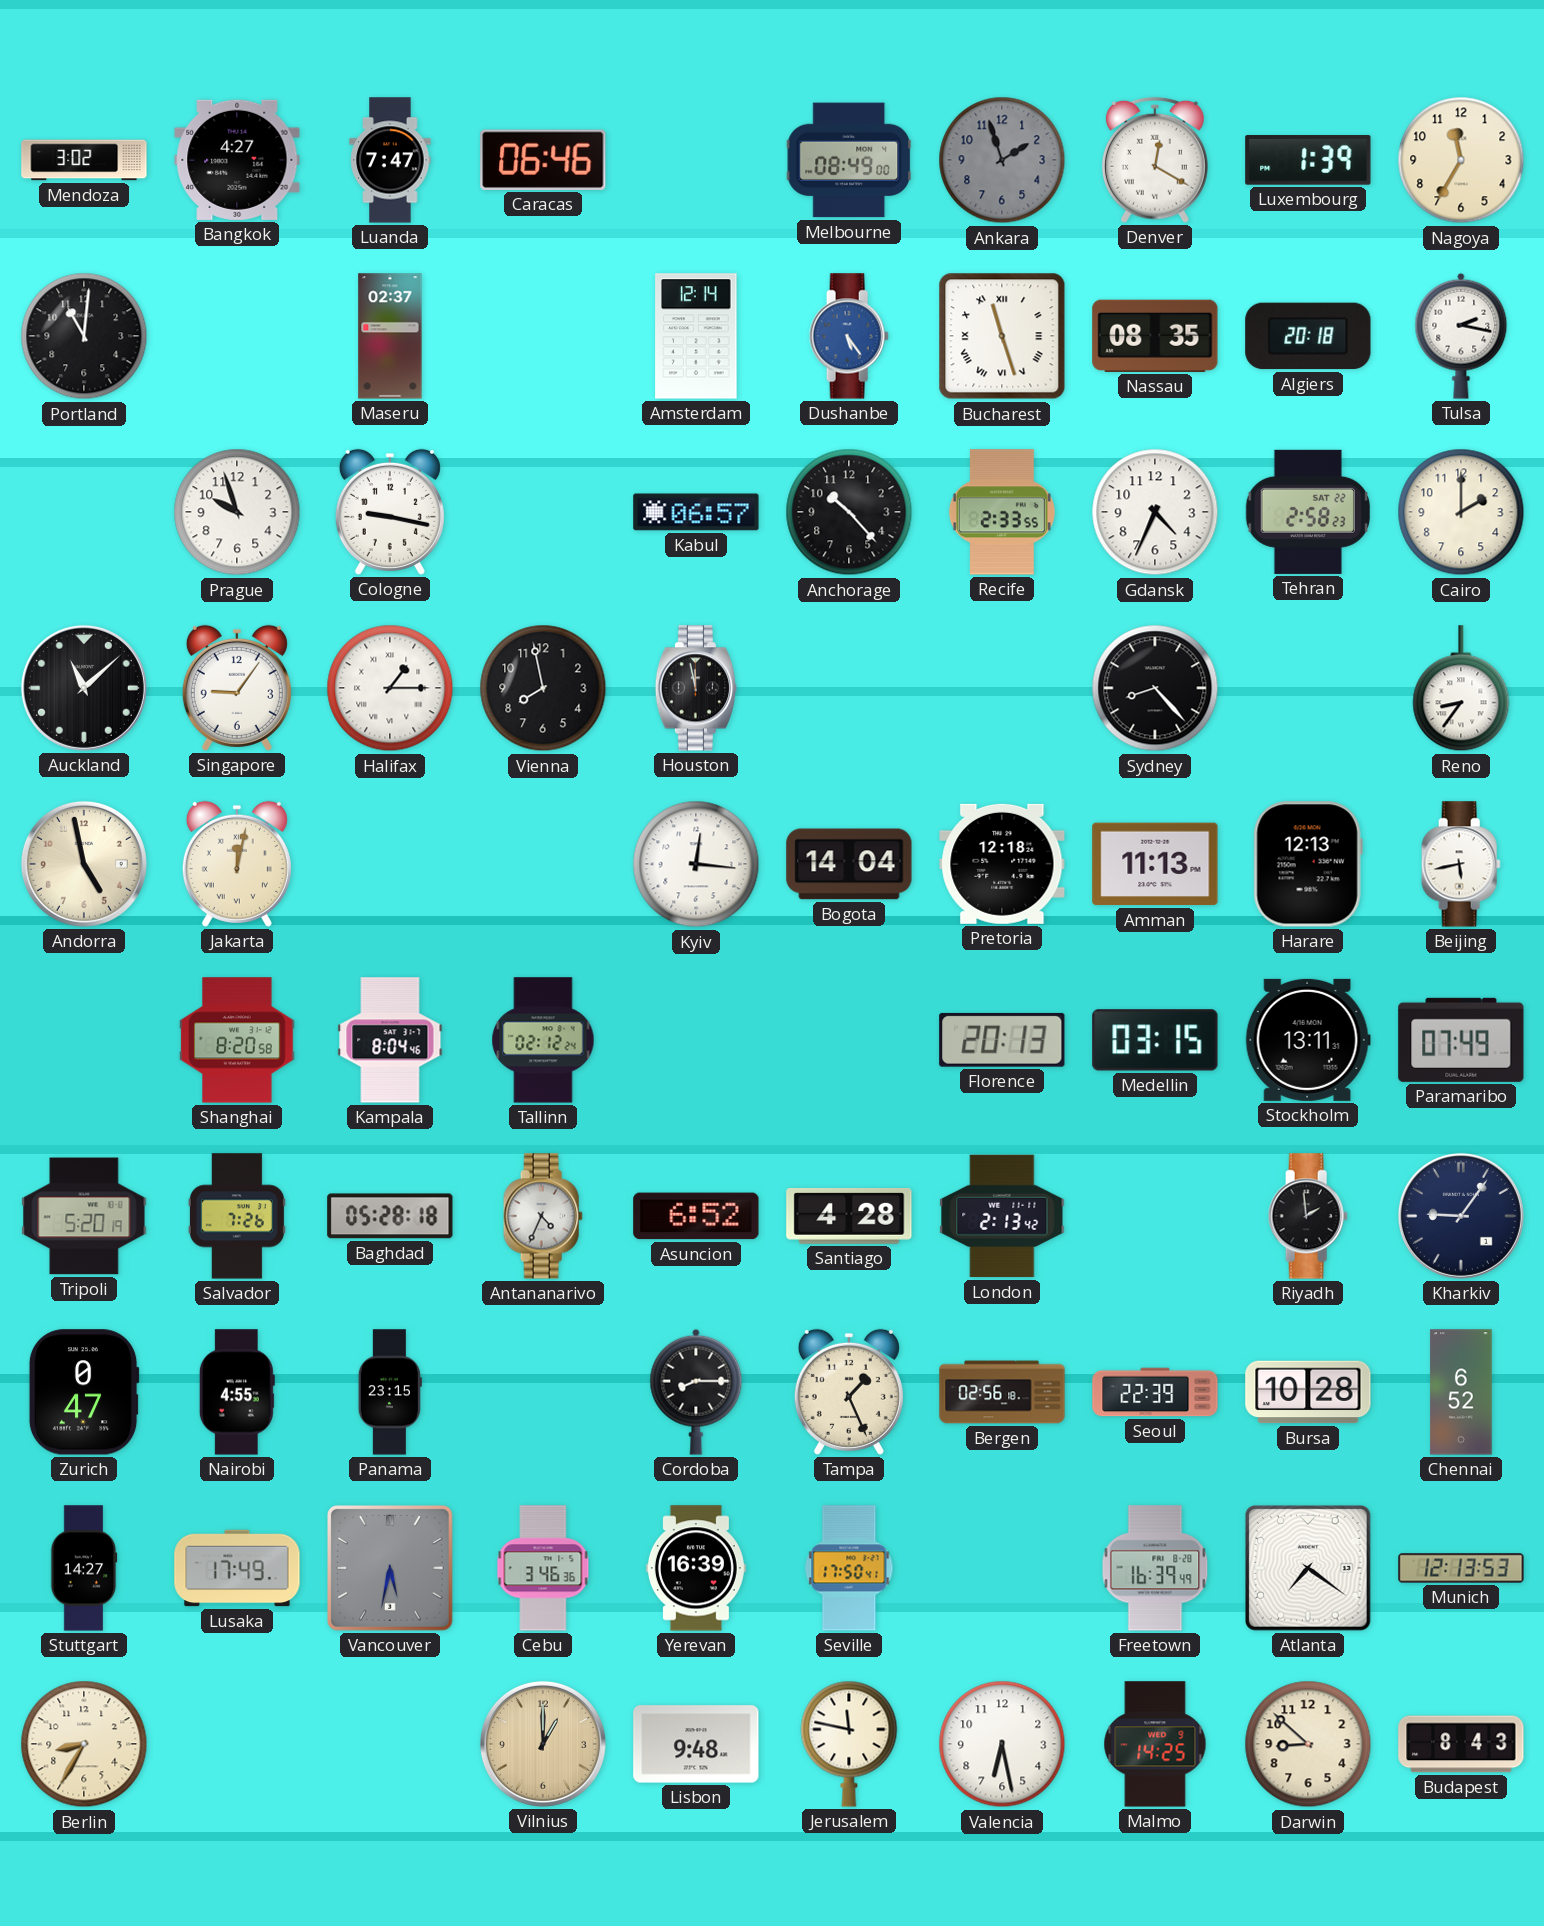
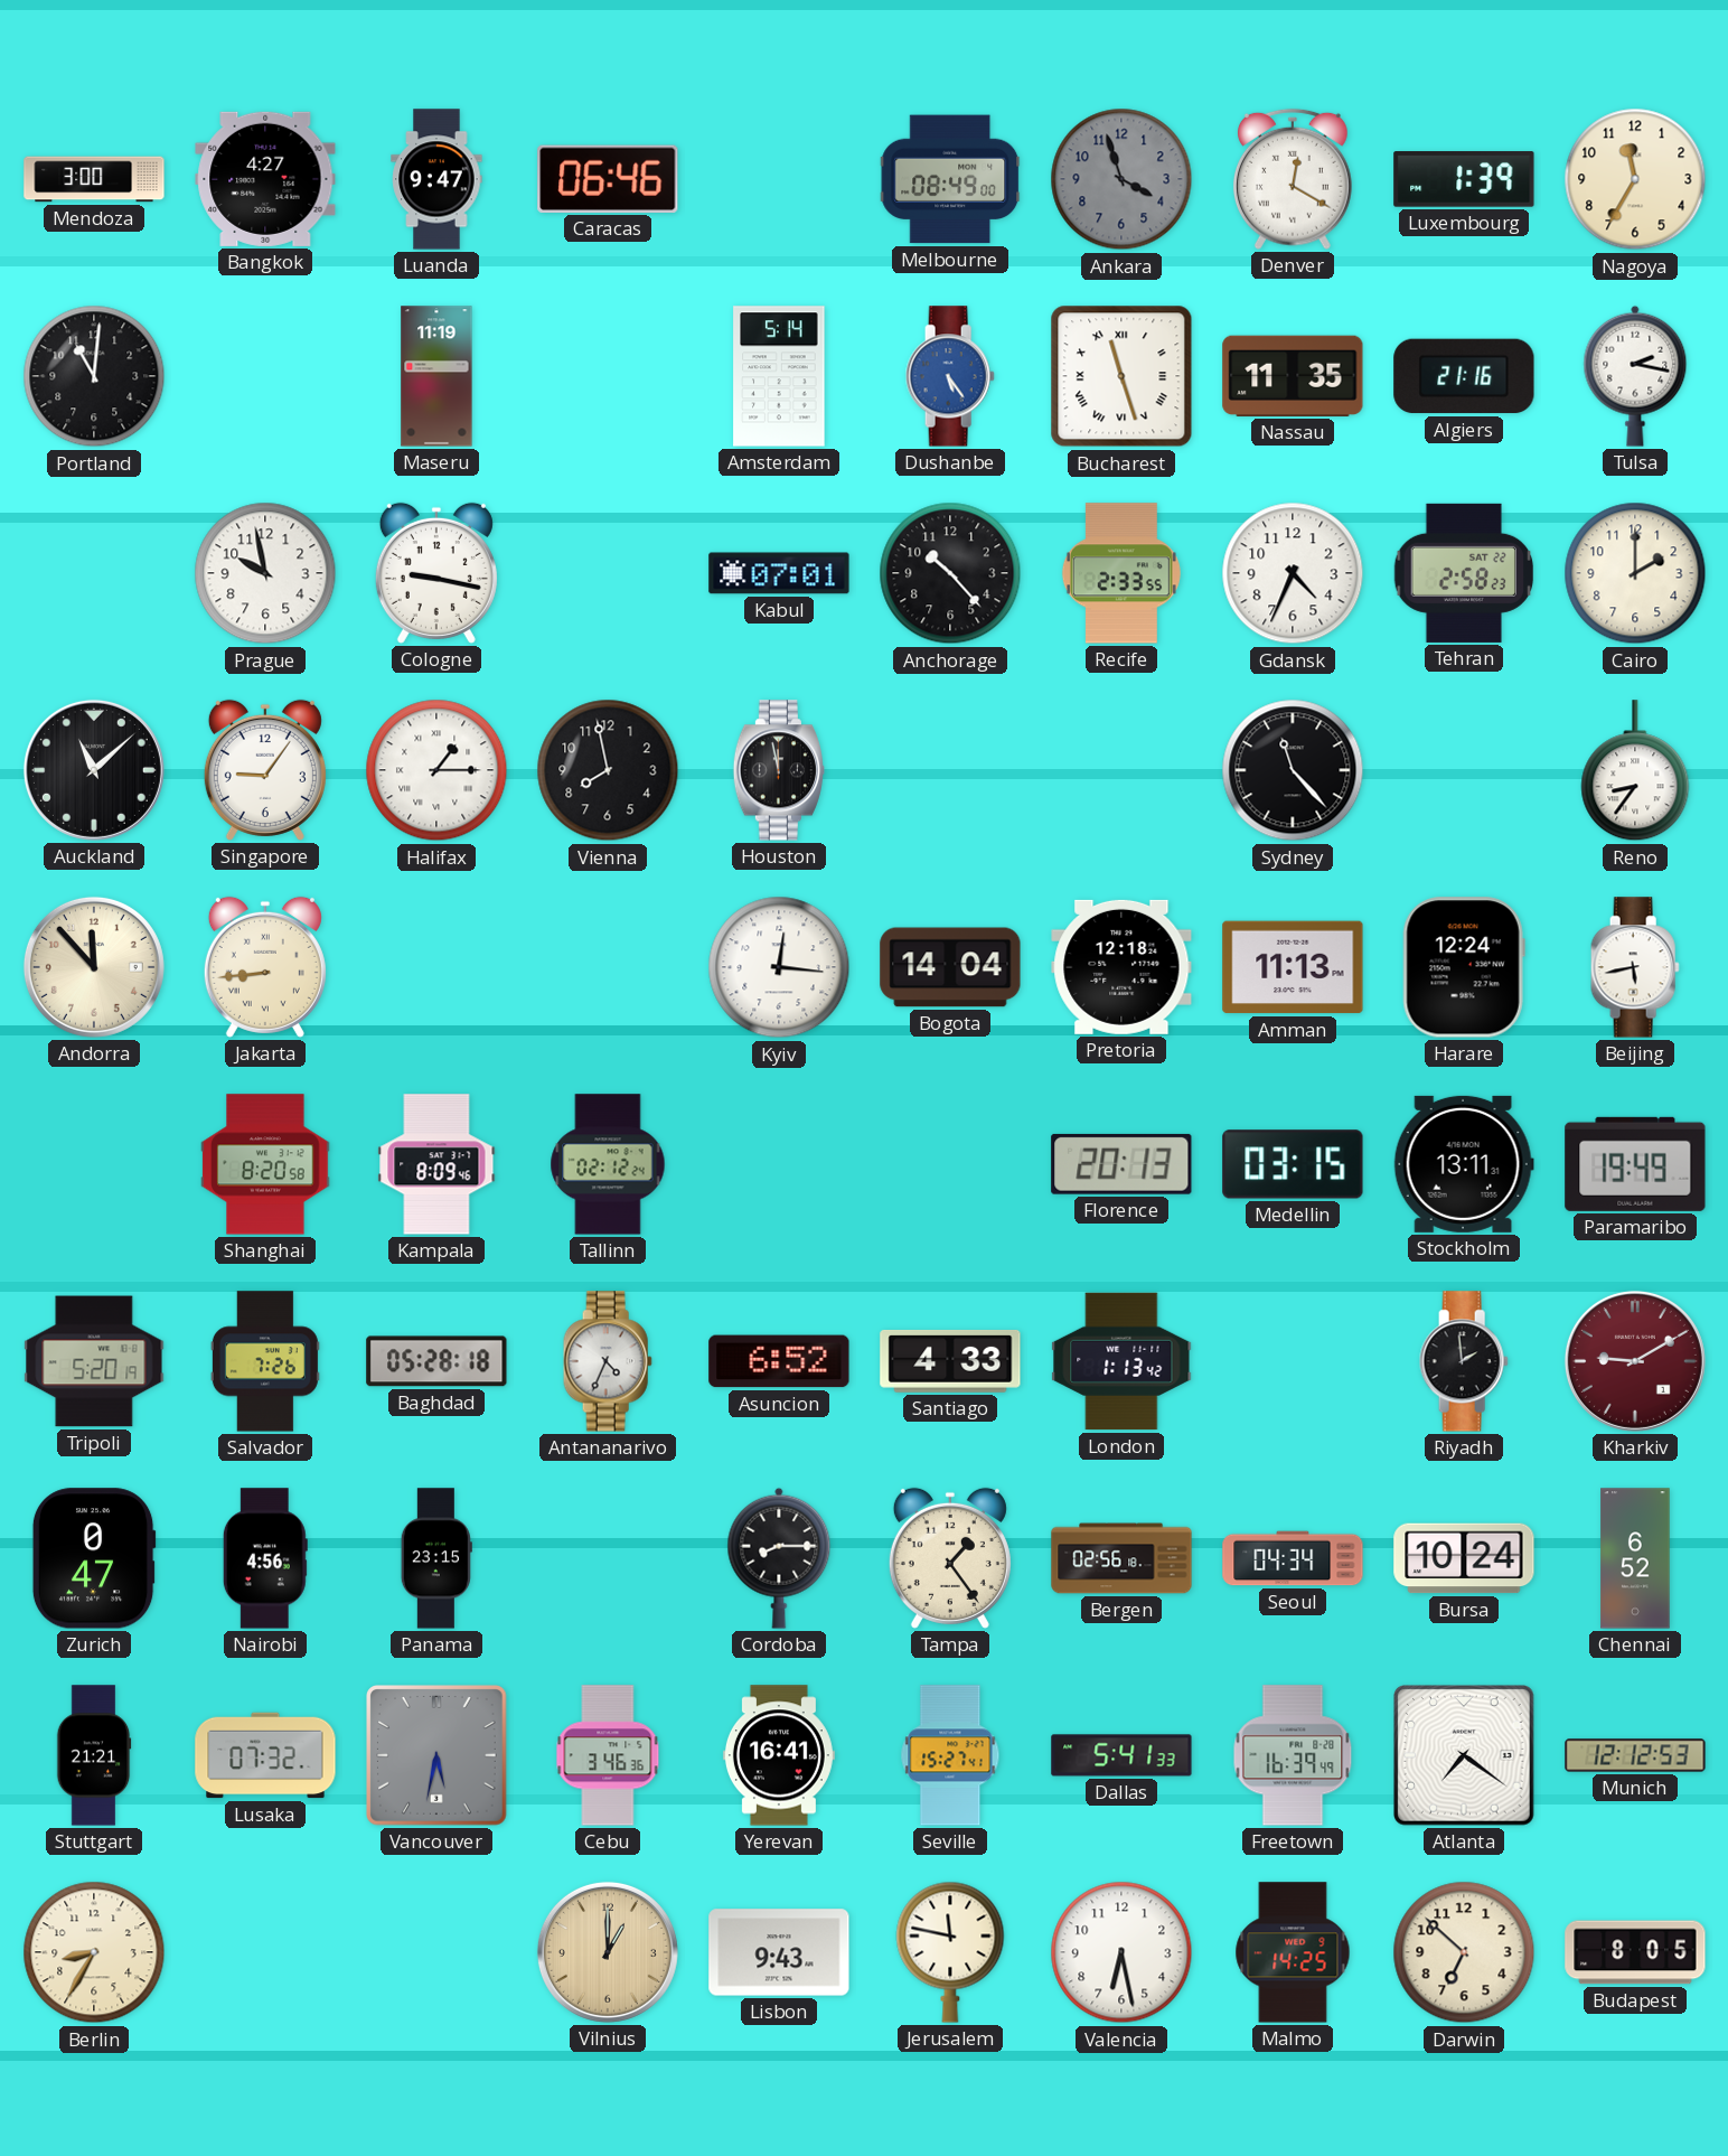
Mendoza: 3:02 -> 3:00 (94, 179)
Luanda: 7:47 -> 9:47 (436, 179)
Ankara: 1:57 -> 3:57 (1121, 179)
Maseru: 02:37 -> 11:19 (436, 376)
Amsterdam: 12:14 -> 5:14 (779, 376)
Nassau: 08:35 -> 11:35 (1293, 376)
Algiers: 20:18 -> 21:16 (1464, 376)
Prague: 9:57 -> 9:58 (265, 573)
Kabul: 06:57 -> 07:01 (779, 573)
Sydney: 8:23 -> 11:23 (1293, 770)
Andorra: 4:58 -> 11:53 (94, 967)
Jakarta: 12:02 -> 8:44 (265, 967)
Harare: 12:13 -> 12:24 (1464, 967)
Kampala: 8:04 -> 8:09 (436, 1164)
Paramaribo: 07:49 -> 19:49 (1635, 1164)
Santiago: 4:28 -> 4:33 (950, 1361)
London: 2:13 -> 1:13 (1121, 1361)
Kharkiv: 9:06 -> 9:10 (1635, 1361)
Kharkiv dial: navy -> burgundy (1635, 1361)
Nairobi: 4:55 -> 4:56 (265, 1558)
Tampa: 1:26 -> 1:24 (950, 1558)
Seoul: 22:39 -> 04:34 (1293, 1558)
Bursa: 10:28 -> 10:24 (1464, 1558)
Stuttgart: 14:27 -> 21:21 (94, 1755)
Lusaka: 17:49 -> 07:32 (265, 1755)
Yerevan: 16:39 -> 16:41 (779, 1755)
Seville: 17:50 -> 15:27 (950, 1755)
Dallas: none -> 5:41 (1121, 1755)
Munich: 12:13 -> 12:12 (1635, 1755)
Lisbon: 9:48 -> 9:43 (779, 1952)
Darwin: 8:52 -> 6:52 (1464, 1952)
Budapest: 8:43 -> 8:05 (1635, 1952)
